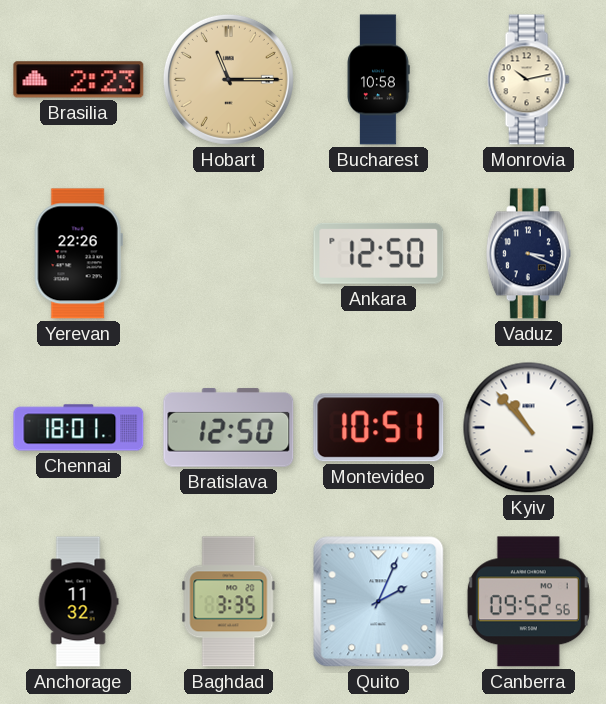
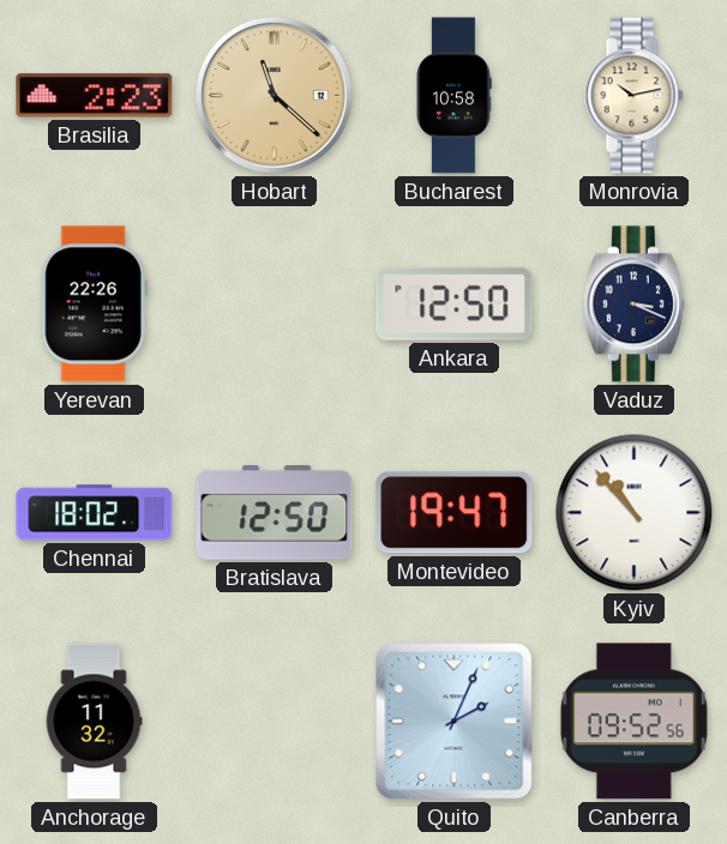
Hobart: 11:15 -> 11:22 (274, 95)
Chennai: 18:01 -> 18:02 (95, 513)
Montevideo: 10:51 -> 19:47 (455, 513)
Baghdad: 3:35 -> none (229, 602)
